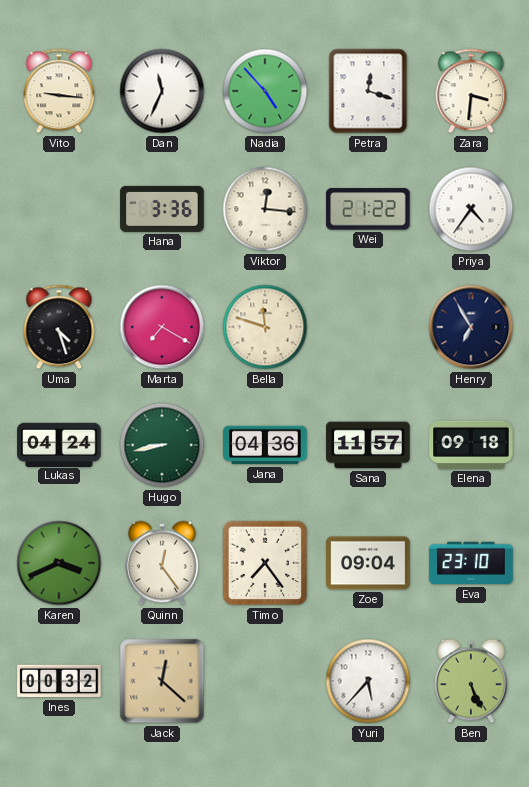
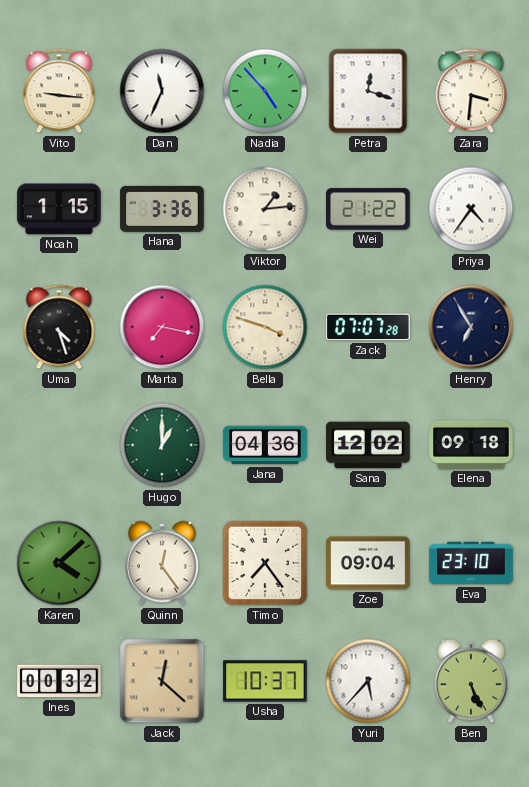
Noah: none -> 1:15 (59, 209)
Viktor: 12:16 -> 1:14 (265, 209)
Marta: 7:20 -> 7:17 (162, 327)
Bella: 11:48 -> 3:48 (265, 327)
Zack: none -> 07:07 (368, 327)
Lukas: 04:24 -> none (59, 444)
Hugo: 8:43 -> 1:00 (162, 445)
Sana: 11:57 -> 12:02 (368, 445)
Karen: 3:41 -> 4:08 (59, 563)
Usha: none -> 10:37 (265, 681)
